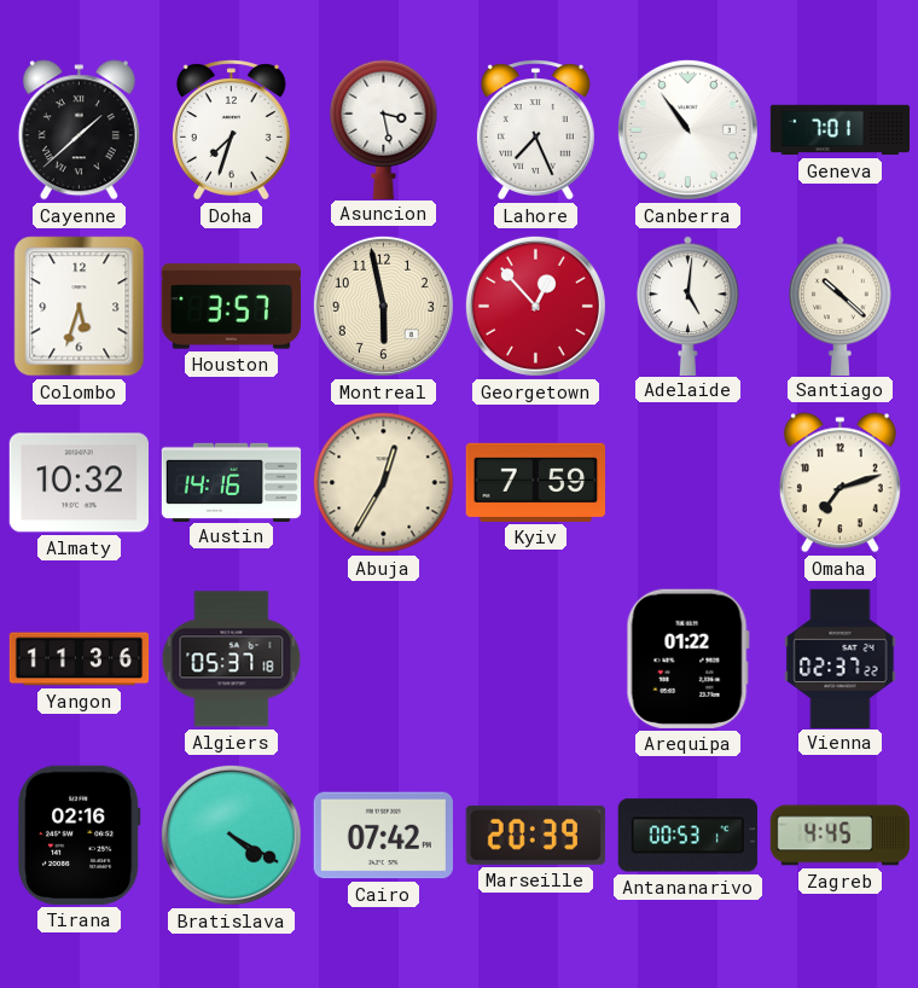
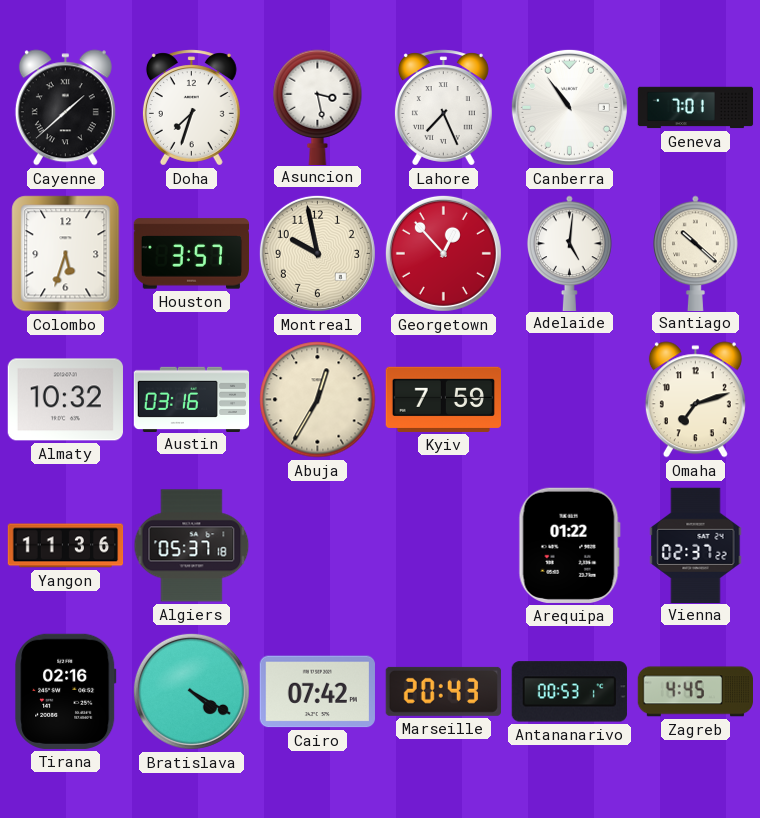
Montreal: 5:58 -> 9:58 (317, 253)
Austin: 14:16 -> 03:16 (192, 399)
Marseille: 20:39 -> 20:43 (443, 691)
